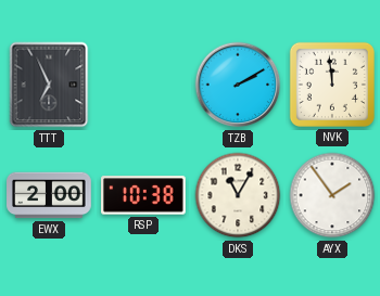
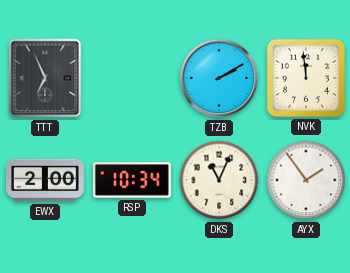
RSP: 10:38 -> 10:34 (133, 180)
DKS: 11:05 -> 11:04 (219, 180)
